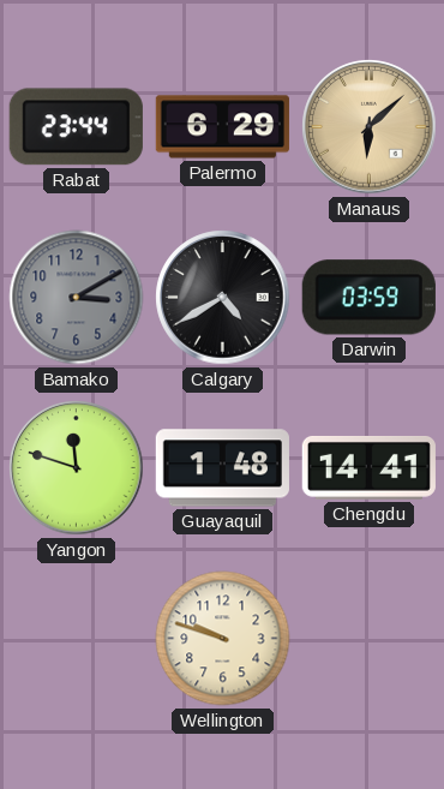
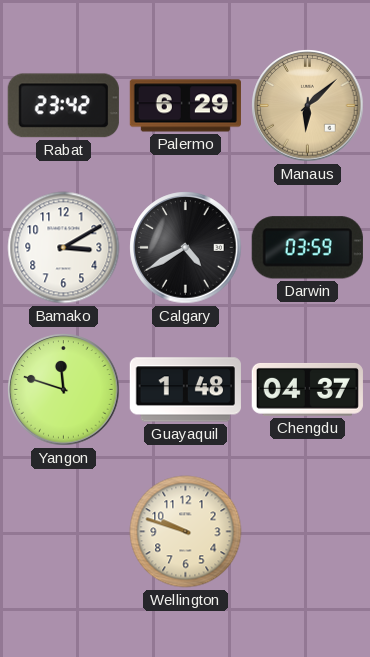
Rabat: 23:44 -> 23:42 (63, 106)
Bamako dial: grey -> white (64, 248)
Chengdu: 14:41 -> 04:37 (307, 389)
